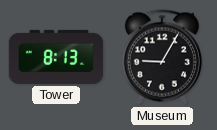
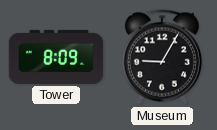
Tower: 8:13 -> 8:09 (56, 57)
